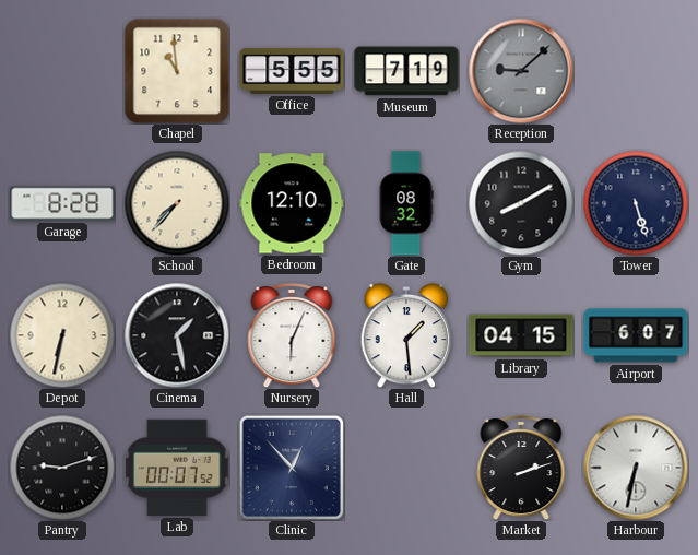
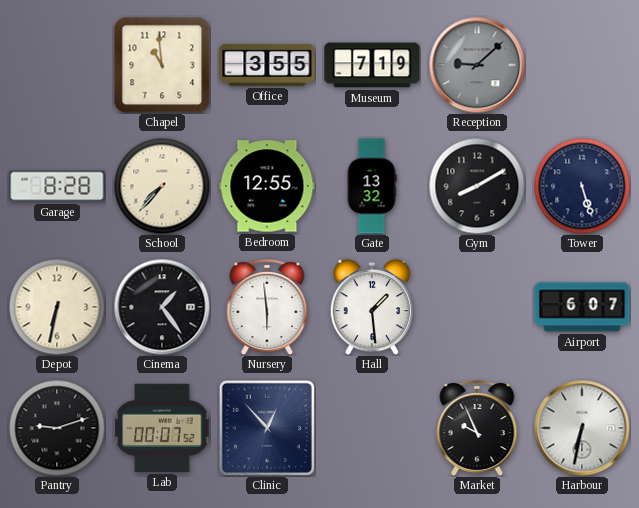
Office: 5:55 -> 3:55 (267, 65)
Bedroom: 12:10 -> 12:55 (267, 186)
Gate: 08:32 -> 13:32 (372, 186)
Cinema: 1:28 -> 1:24 (162, 307)
Nursery: 6:04 -> 5:59 (267, 308)
Library: 04:15 -> none (521, 335)
Market: 2:12 -> 9:56 (477, 429)
